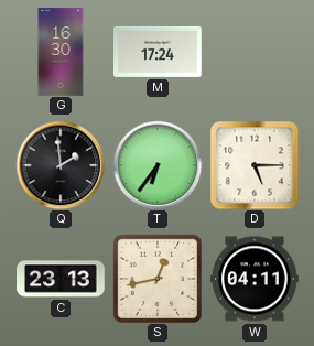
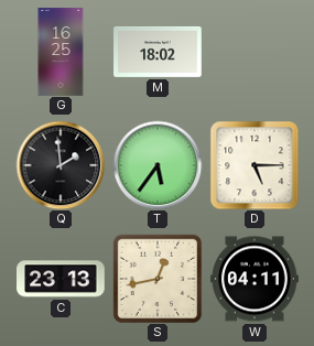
G: 16:30 -> 16:25 (61, 52)
M: 17:24 -> 18:02 (158, 52)
T: 6:36 -> 5:36 (158, 165)
